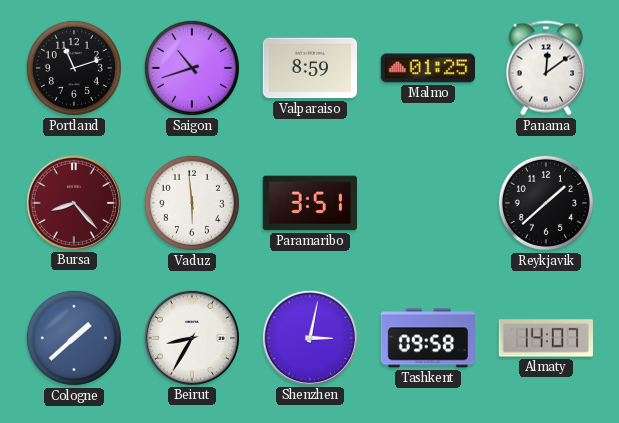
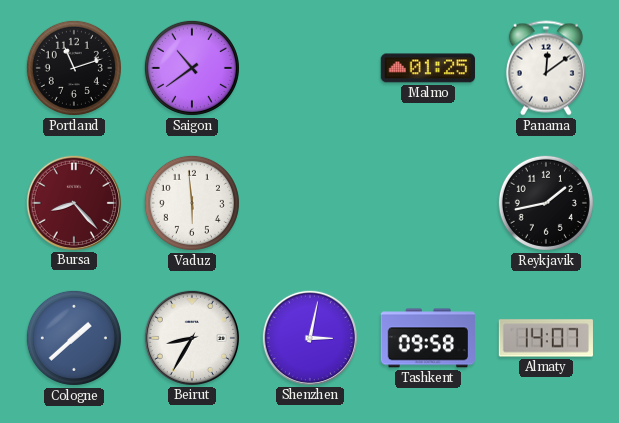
Saigon: 10:42 -> 10:39 (192, 68)
Valparaiso: 8:59 -> none (309, 68)
Paramaribo: 3:51 -> none (309, 203)
Reykjavik: 1:38 -> 1:43 (546, 203)
